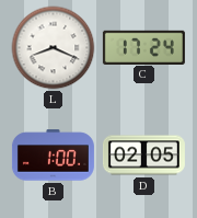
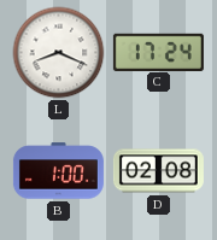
D: 02:05 -> 02:08 (158, 171)
